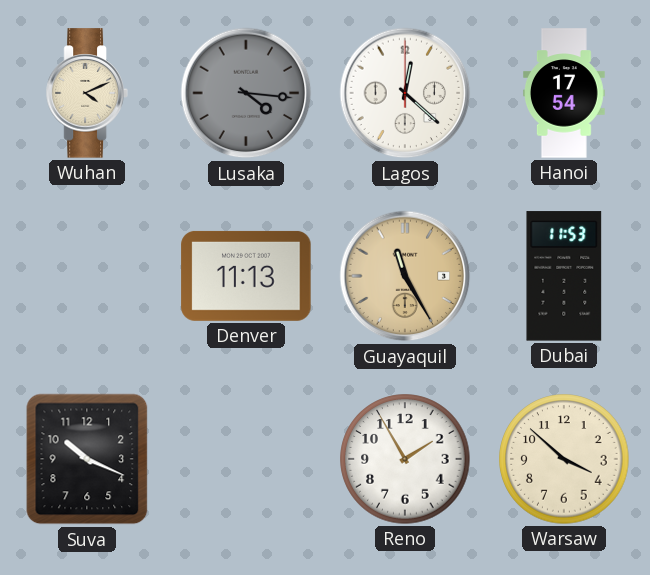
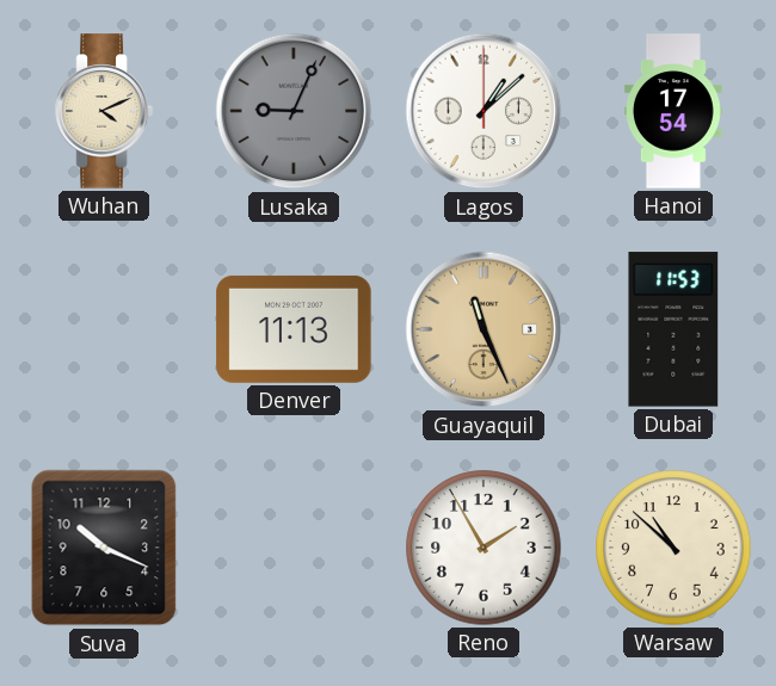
Lusaka: 4:16 -> 9:04 (294, 111)
Lagos: 12:22 -> 1:08 (484, 111)
Guayaquil: 11:25 -> 11:26 (484, 329)
Warsaw: 3:52 -> 10:52 (673, 548)
